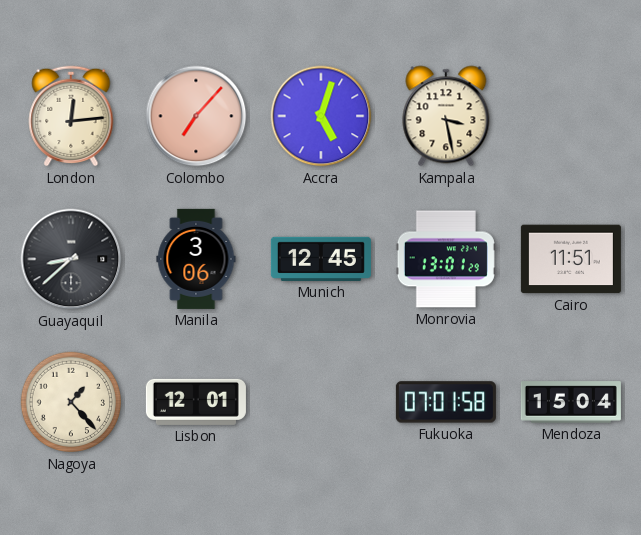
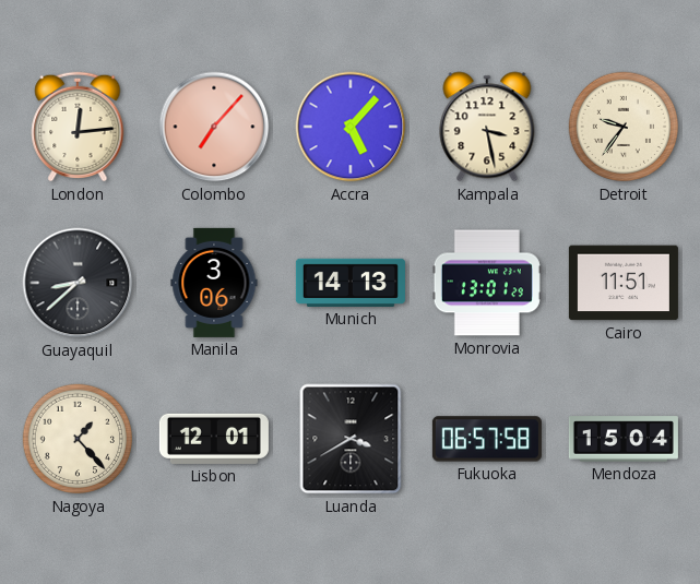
Accra: 5:03 -> 5:07 (351, 127)
Detroit: none -> 9:36 (624, 127)
Munich: 12:45 -> 14:13 (351, 283)
Luanda: none -> 3:40 (351, 439)
Fukuoka: 07:01 -> 06:57 (487, 439)
